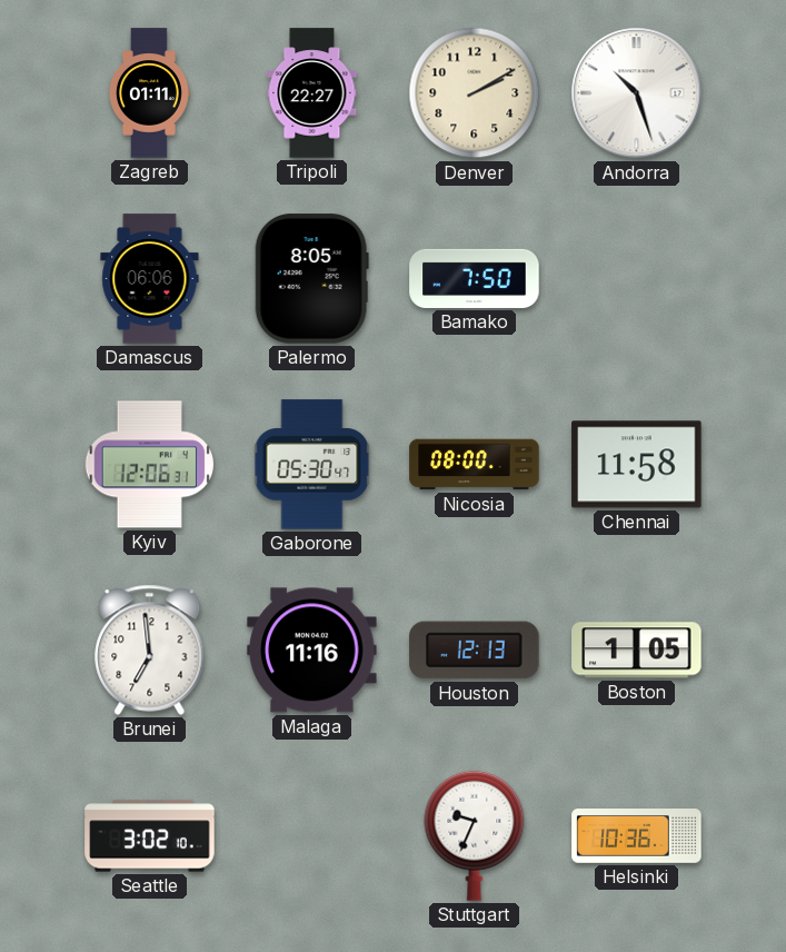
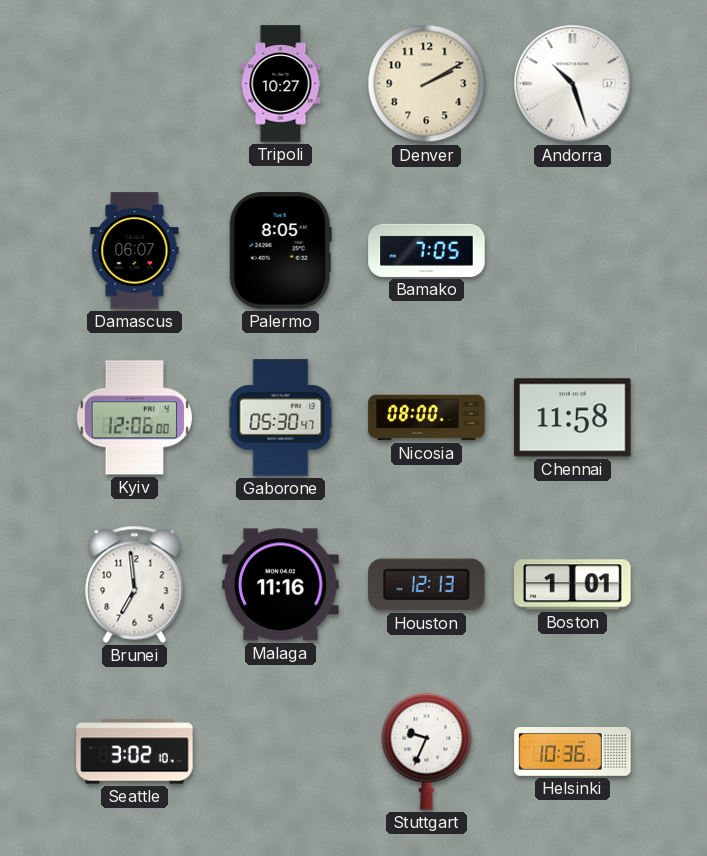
Zagreb: 01:11 -> none (149, 93)
Tripoli: 22:27 -> 10:27 (281, 84)
Damascus: 06:06 -> 06:07 (135, 251)
Bamako: 7:50 -> 7:05 (427, 250)
Kyiv: 12:06:31 -> 12:06:00 (135, 418)
Boston: 1:05 -> 1:01 (573, 585)
